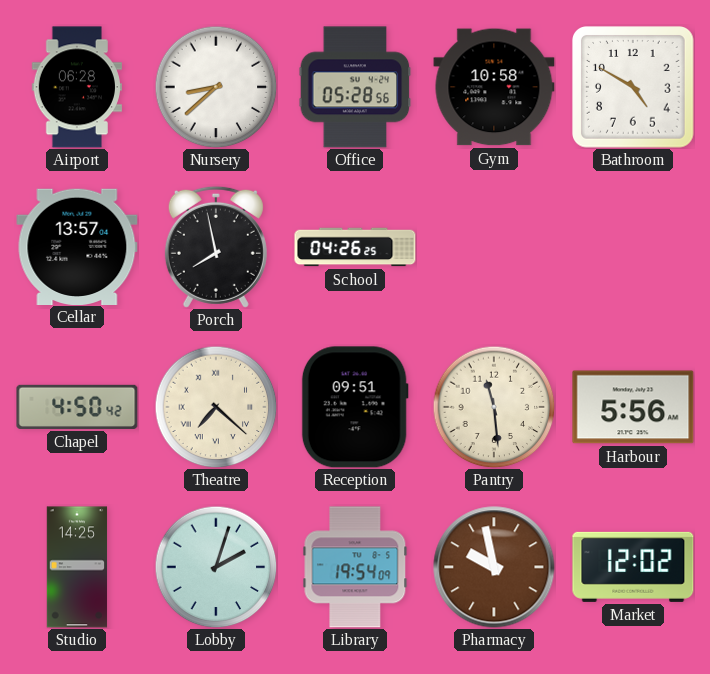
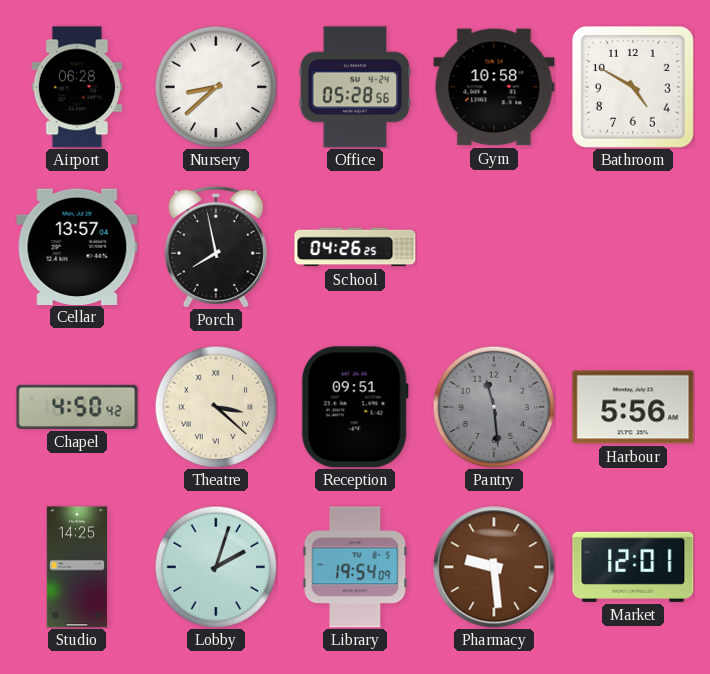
Theatre: 7:22 -> 3:22 (216, 407)
Pantry dial: cream -> grey (494, 407)
Pharmacy: 9:58 -> 9:29 (494, 567)
Market: 12:02 -> 12:01 (633, 567)
